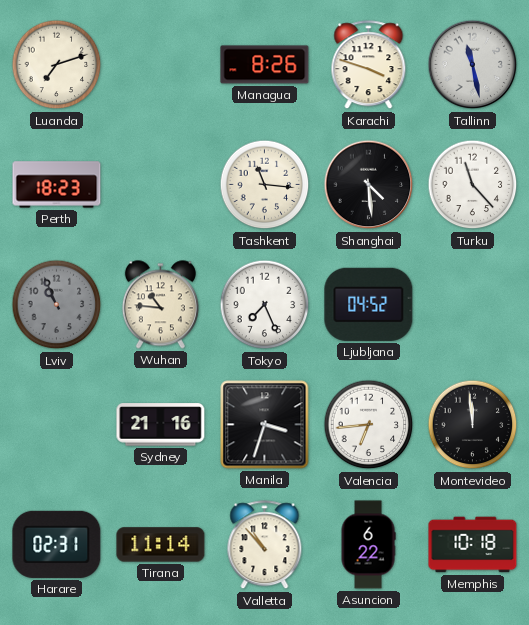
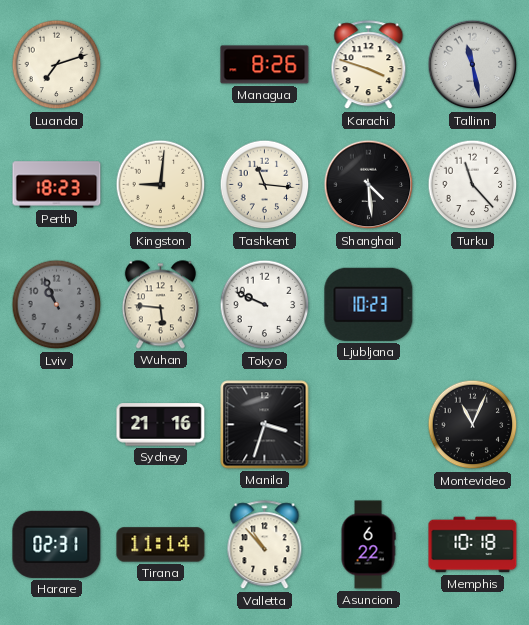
Kingston: none -> 9:01 (161, 185)
Wuhan: 10:46 -> 5:46 (160, 305)
Tokyo: 7:26 -> 9:49 (265, 305)
Ljubljana: 04:52 -> 10:23 (369, 304)
Valencia: 6:44 -> none (369, 425)
Montevideo: 11:59 -> 11:04 (473, 425)
